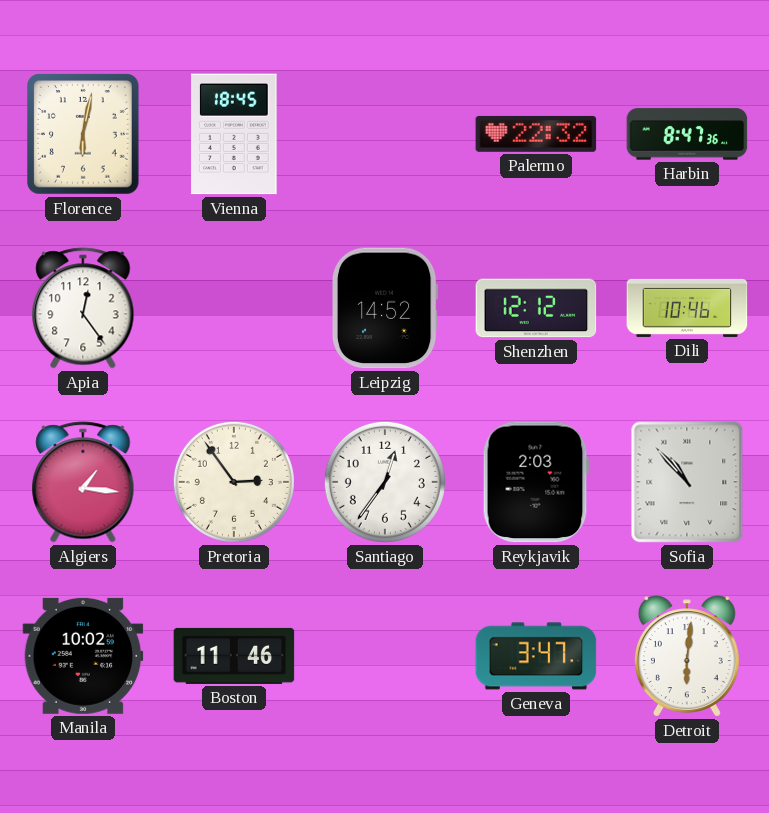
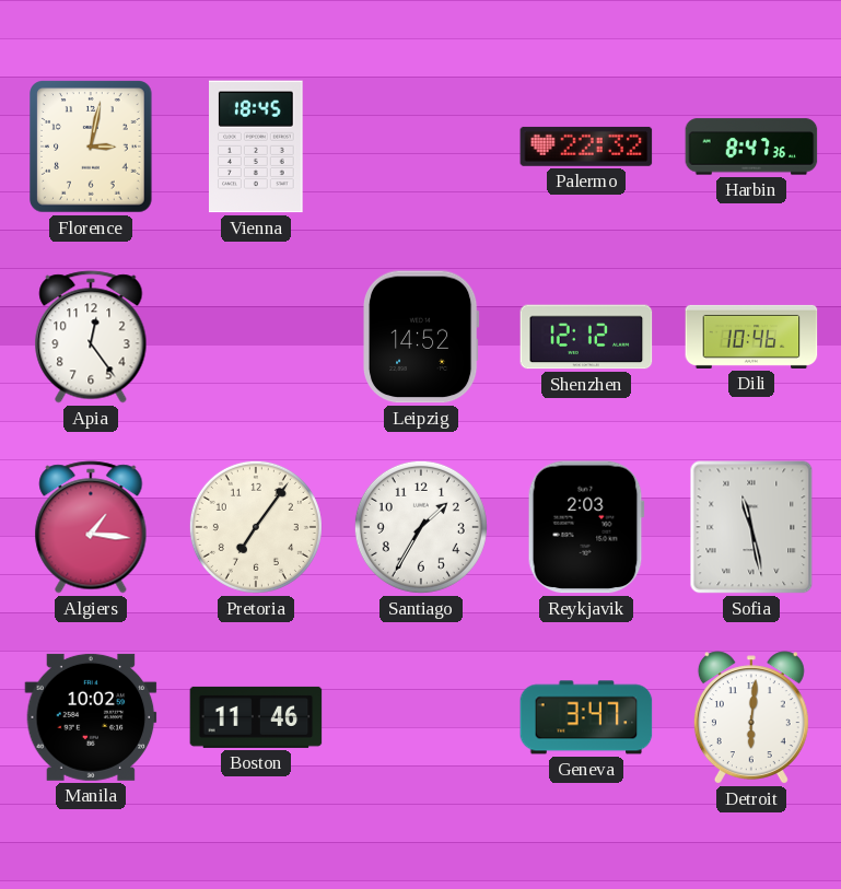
Florence: 6:02 -> 3:02 (91, 147)
Pretoria: 2:54 -> 7:06 (256, 527)
Santiago: 12:36 -> 1:35 (421, 527)
Sofia: 10:53 -> 11:28 (751, 527)
